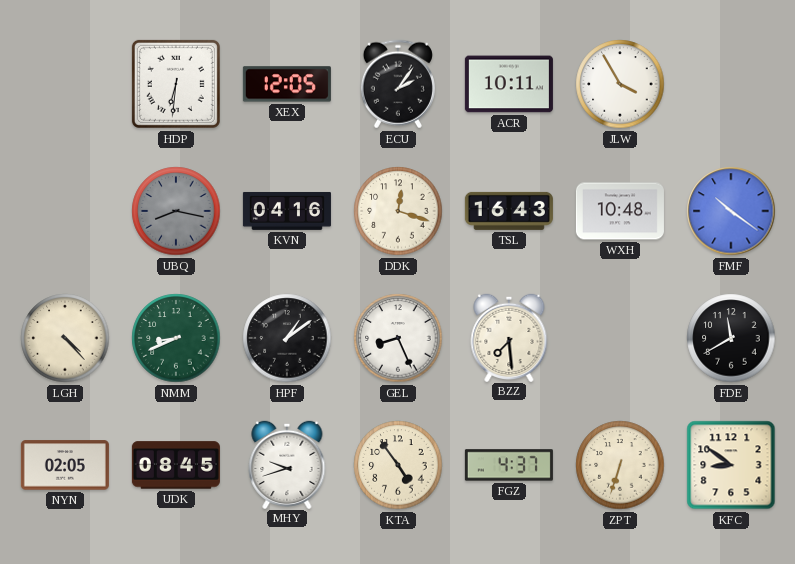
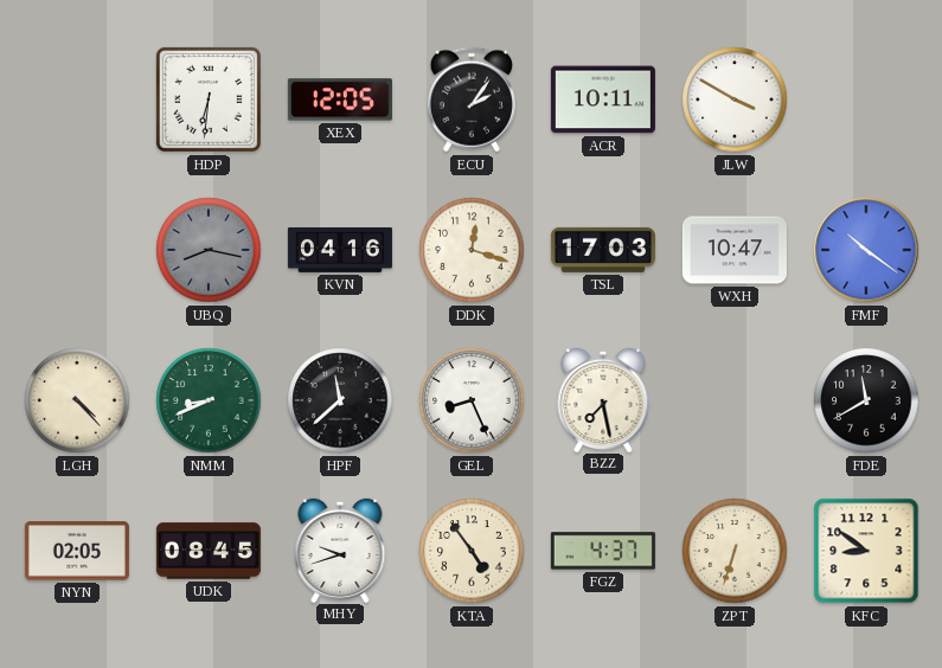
JLW: 3:55 -> 3:50 (735, 99)
TSL: 16:43 -> 17:03 (603, 250)
WXH: 10:48 -> 10:47 (735, 250)
HPF: 1:09 -> 11:38 (340, 400)
BZZ: 7:29 -> 7:28 (603, 399)
